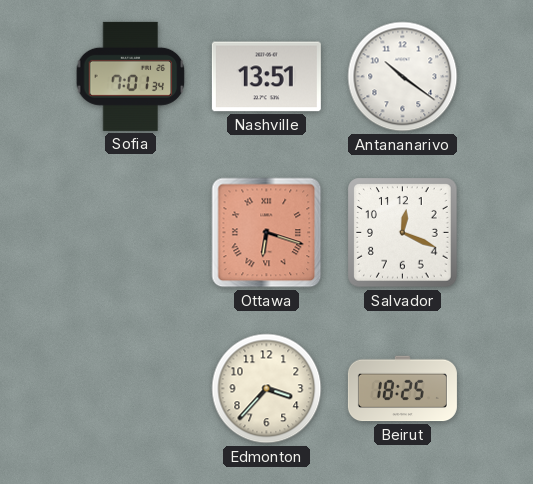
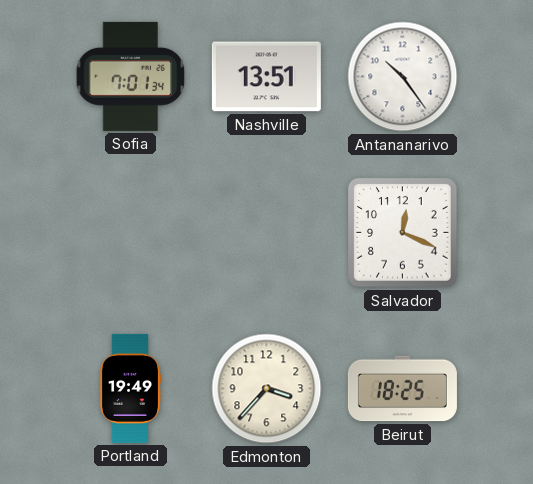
Antananarivo: 10:21 -> 10:24 (403, 77)
Ottawa: 6:18 -> none (267, 233)
Portland: none -> 19:49 (129, 388)
